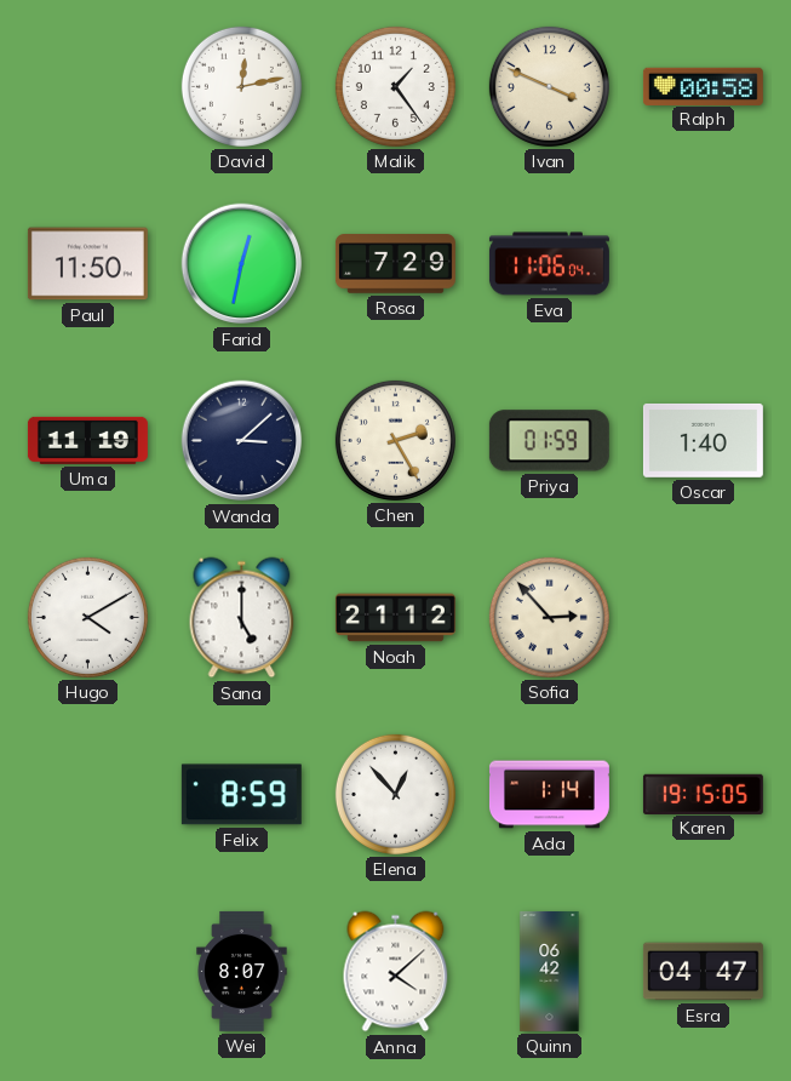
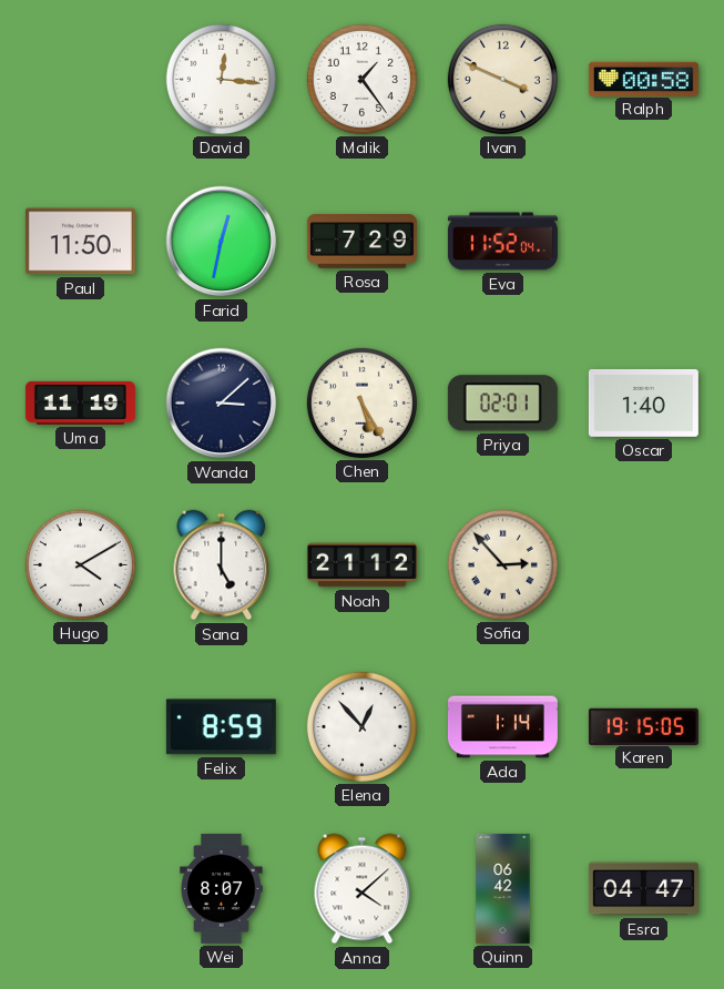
David: 12:13 -> 12:16 (221, 79)
Eva: 11:06 -> 11:52 (502, 242)
Chen: 2:25 -> 5:25 (361, 402)
Priya: 01:59 -> 02:01 (502, 404)
